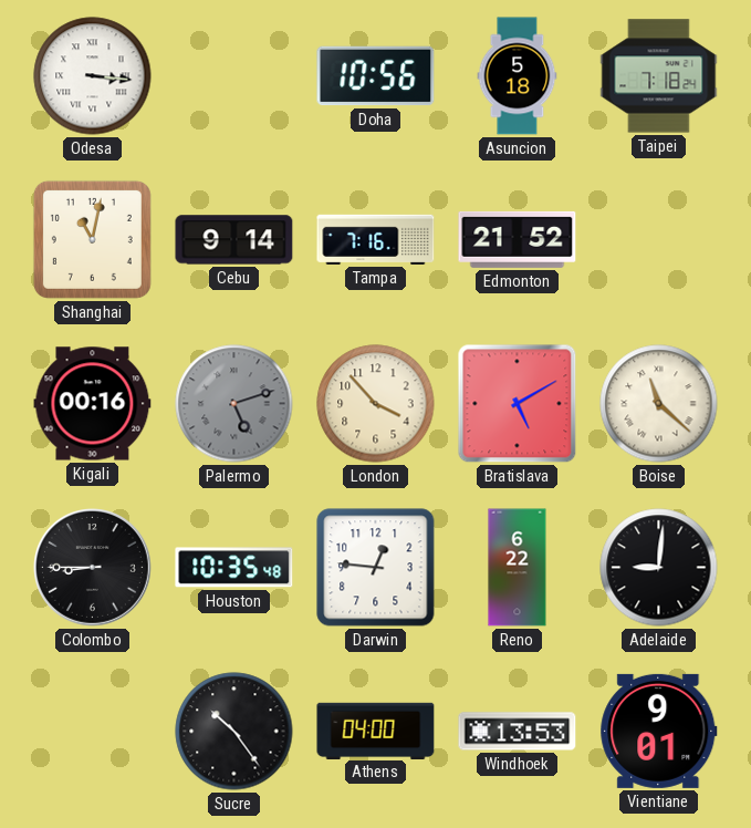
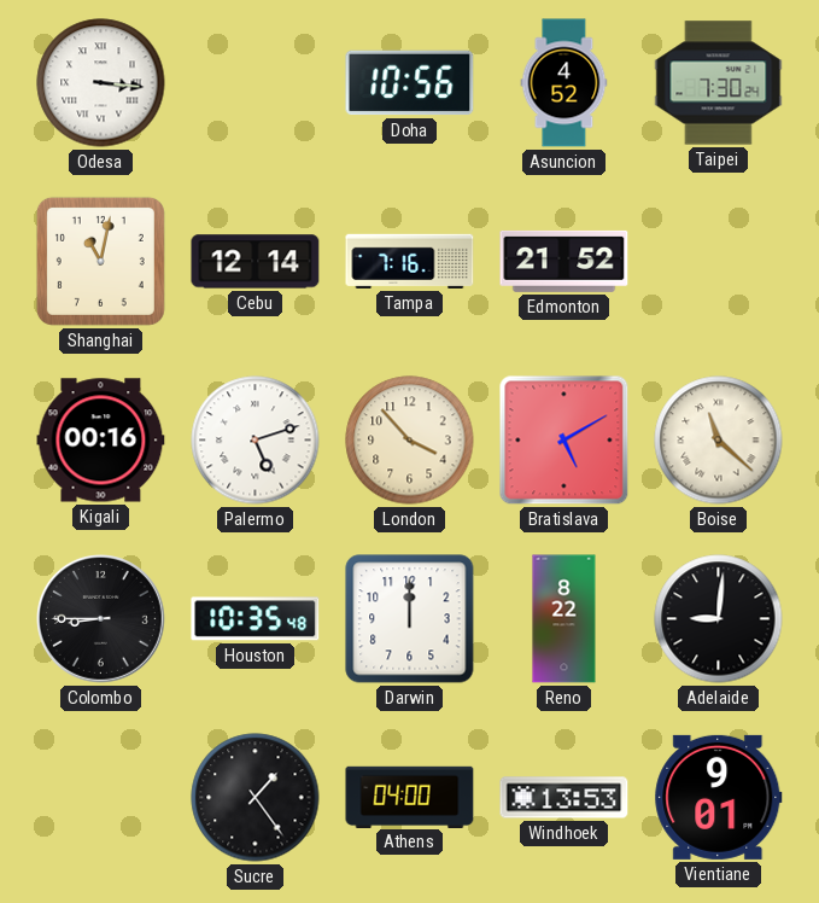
Asuncion: 5:18 -> 4:52 (564, 83)
Taipei: 7:18 -> 7:30 (719, 83)
Cebu: 9:14 -> 12:14 (256, 262)
Palermo dial: grey -> white (256, 441)
Darwin: 12:46 -> 12:00 (410, 619)
Reno: 6:22 -> 8:22 (564, 619)
Sucre: 10:24 -> 1:24 (256, 798)
